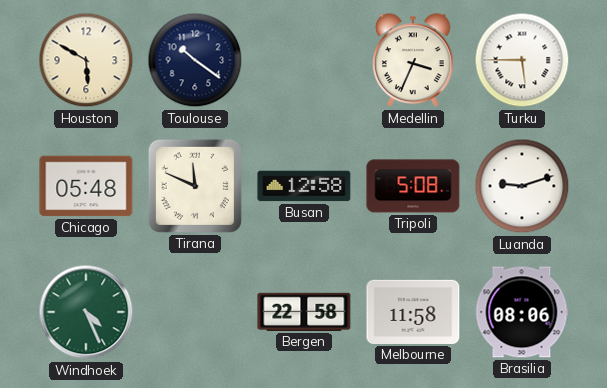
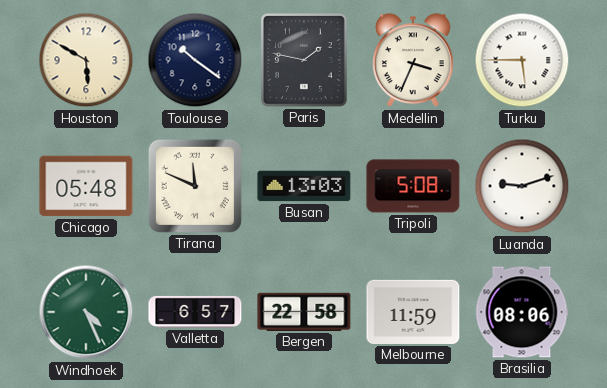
Paris: none -> 1:47 (304, 61)
Busan: 12:58 -> 13:03 (304, 186)
Valletta: none -> 6:57 (195, 312)
Melbourne: 11:58 -> 11:59 (413, 312)
